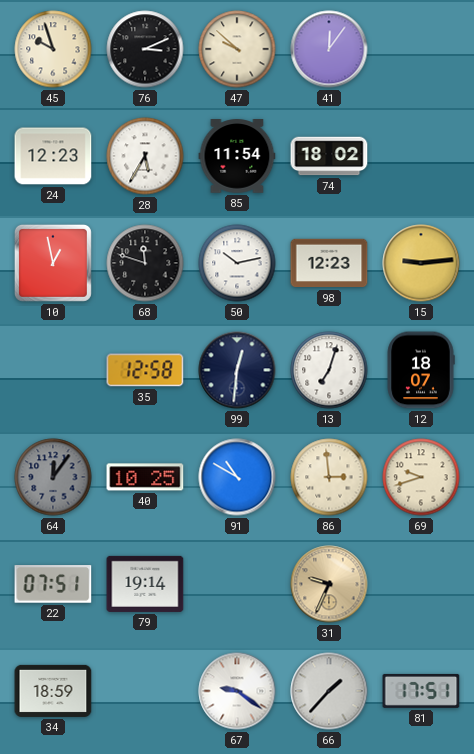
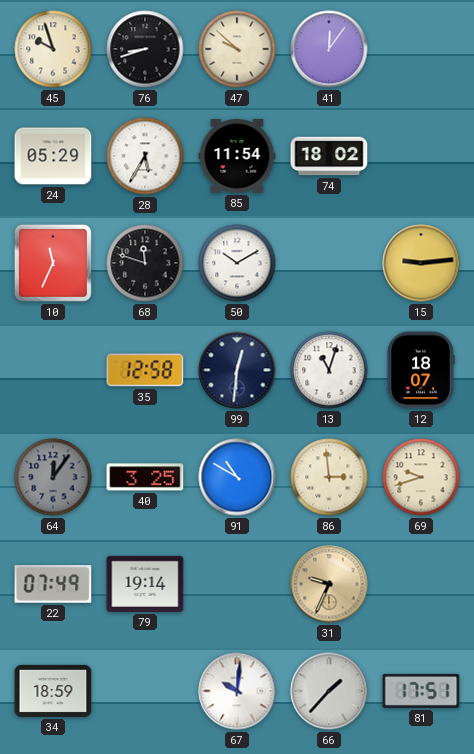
76: 3:11 -> 8:42 (145, 49)
24: 12:23 -> 05:29 (53, 156)
10: 12:58 -> 11:34 (53, 263)
50: 10:13 -> 10:10 (237, 263)
98: 12:23 -> none (329, 263)
13: 7:03 -> 11:03 (329, 370)
40: 10:25 -> 3:25 (145, 477)
22: 07:51 -> 07:49 (53, 584)
67: 9:21 -> 10:01 (237, 691)
